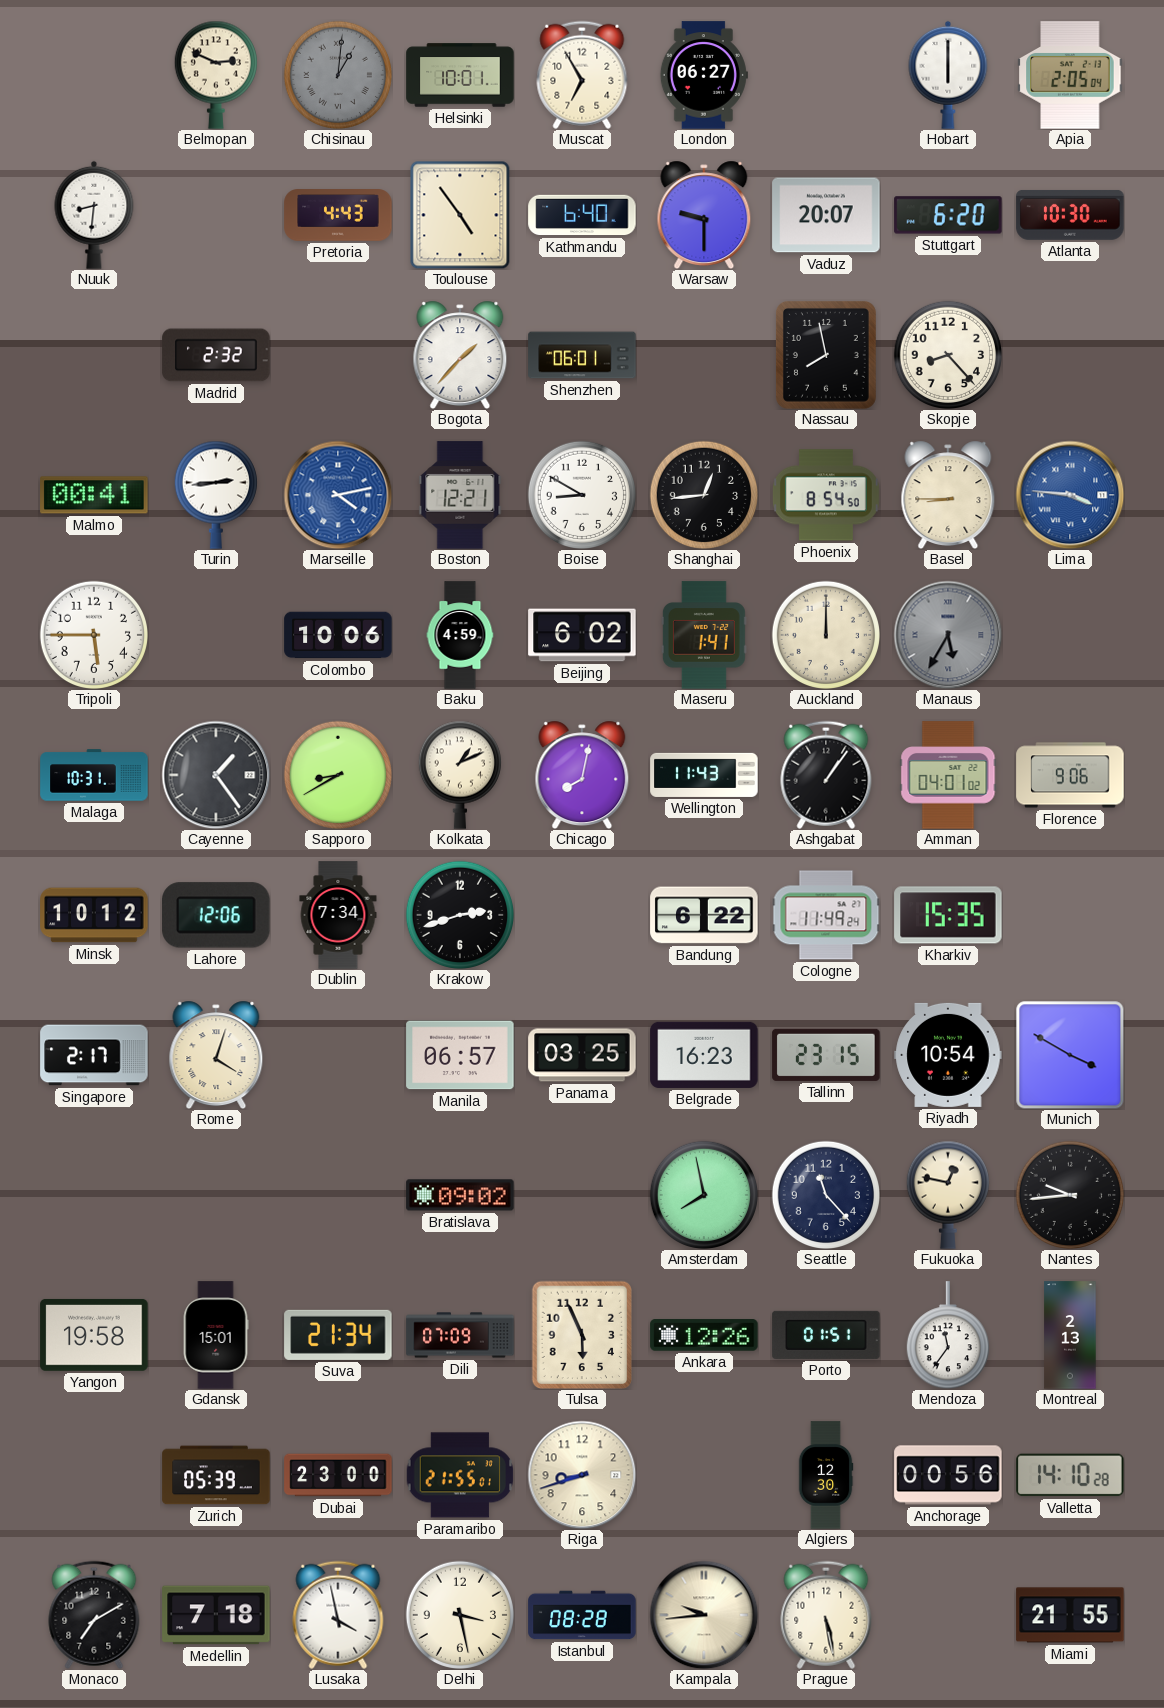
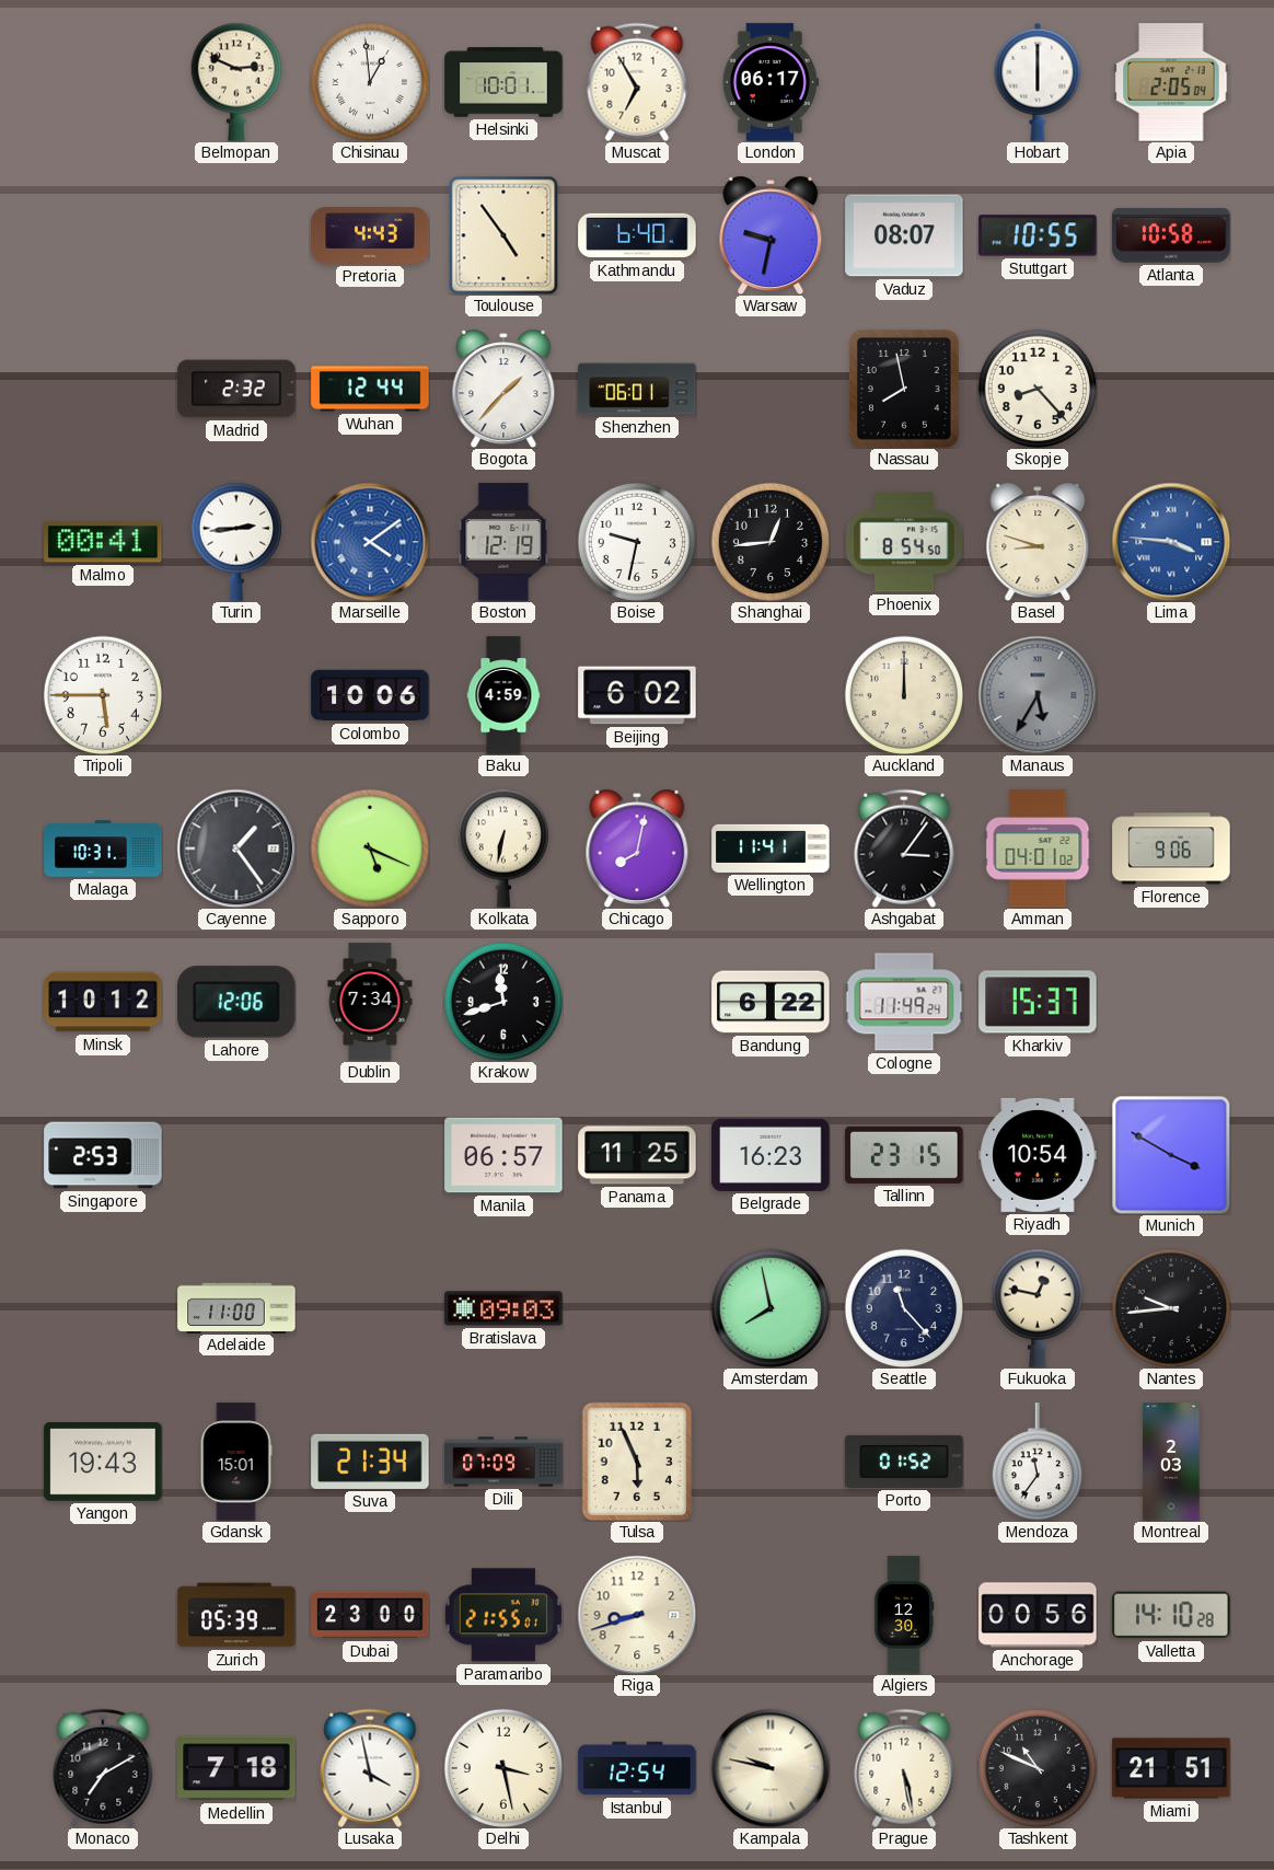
Chisinau: 1:01 -> 12:59 (369, 81)
Chisinau dial: grey -> white (369, 81)
London: 06:27 -> 06:17 (771, 82)
Nuuk: 8:31 -> none (94, 215)
Warsaw: 9:30 -> 9:32 (771, 235)
Vaduz: 20:07 -> 08:07 (904, 235)
Stuttgart: 6:20 -> 10:55 (1038, 235)
Atlanta: 10:30 -> 10:58 (1171, 235)
Wuhan: none -> 12:44 (370, 389)
Marseille: 4:13 -> 4:09 (370, 542)
Boston: 12:21 -> 12:19 (503, 542)
Boise: 8:50 -> 9:32 (636, 541)
Basel: 8:45 -> 8:48 (1038, 542)
Maseru: 1:41 -> none (704, 635)
Sapporo: 8:40 -> 5:19 (369, 847)
Kolkata: 1:11 -> 6:32 (503, 849)
Wellington: 11:43 -> 11:41 (771, 849)
Ashgabat: 1:06 -> 3:06 (904, 849)
Krakow: 2:42 -> 11:42 (502, 1001)
Kharkiv: 15:35 -> 15:37 (1038, 1002)
Singapore: 2:17 -> 2:53 (103, 1155)
Rome: 4:03 -> none (216, 1055)
Panama: 03:25 -> 11:25 (637, 1155)
Adelaide: none -> 11:00 (236, 1307)
Bratislava: 09:02 -> 09:03 (503, 1308)
Yangon: 19:58 -> 19:43 (103, 1462)
Ankara: 12:26 -> none (704, 1335)
Porto: 01:51 -> 01:52 (904, 1462)
Montreal: 2:13 -> 2:03 (1171, 1462)
Istanbul: 08:28 -> 12:54 (637, 1768)
Kampala: 9:44 -> 9:47 (771, 1768)
Tashkent: none -> 10:49 (1036, 1767)
Miami: 21:55 -> 21:51 (1171, 1768)
